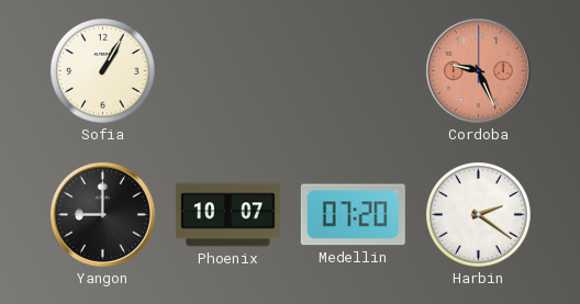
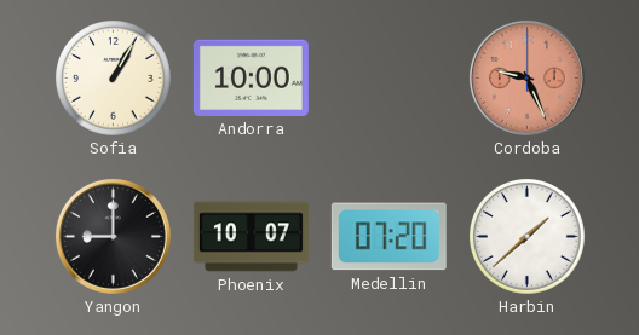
Andorra: none -> 10:00 (251, 77)
Harbin: 2:21 -> 1:38 (528, 237)
